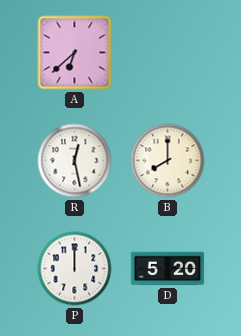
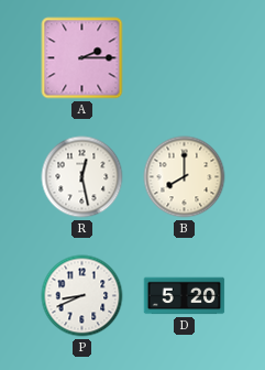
A: 6:38 -> 2:15 (82, 58)
P: 12:00 -> 8:41 (82, 296)
